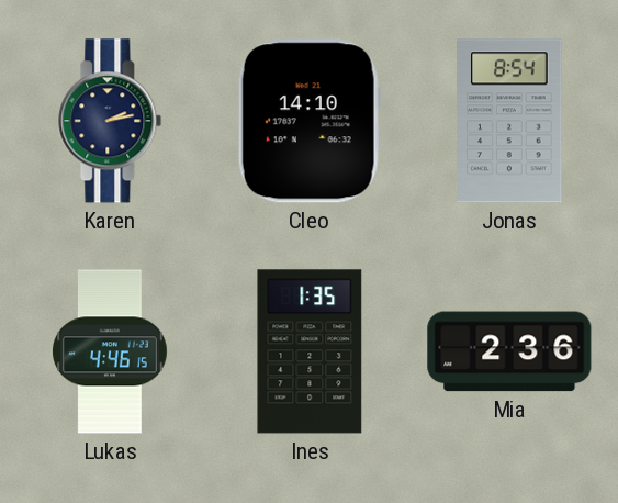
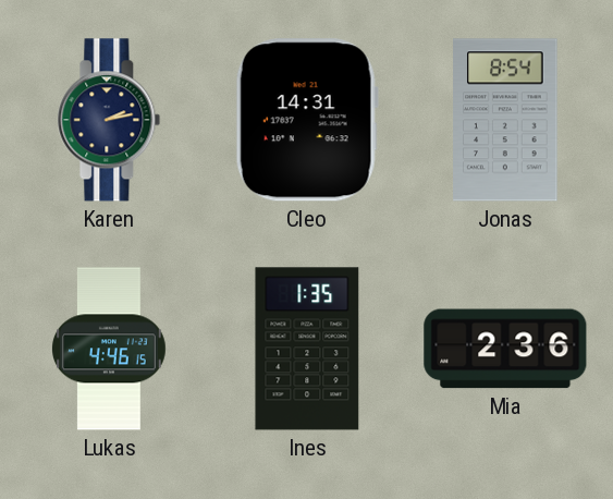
Cleo: 14:10 -> 14:31 (307, 120)
